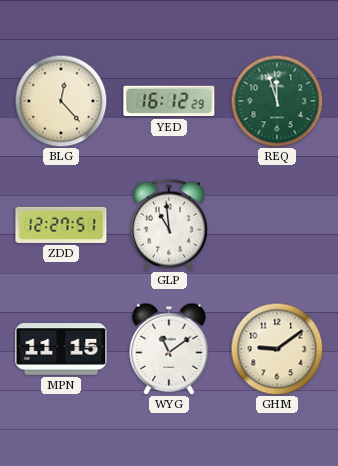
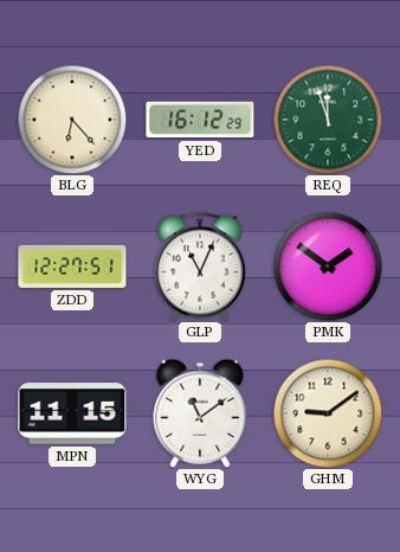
BLG: 12:23 -> 6:23 (72, 120)
GLP: 10:59 -> 11:04 (200, 267)
PMK: none -> 1:51 (328, 267)
